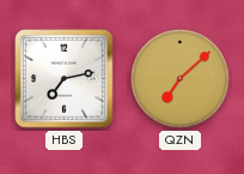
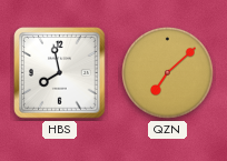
HBS: 7:13 -> 7:58 (60, 73)
